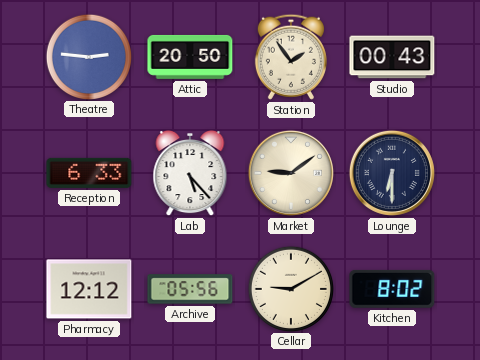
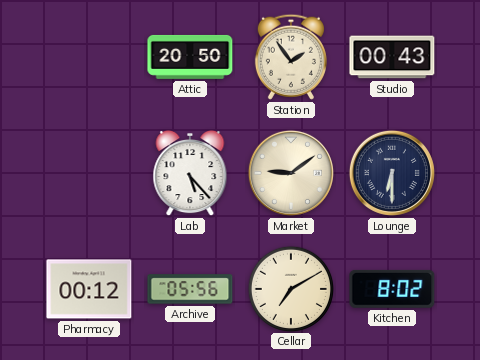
Theatre: 2:46 -> none (88, 56)
Reception: 6:33 -> none (89, 173)
Pharmacy: 12:12 -> 00:12 (89, 289)
Cellar: 9:10 -> 7:10 (290, 288)
